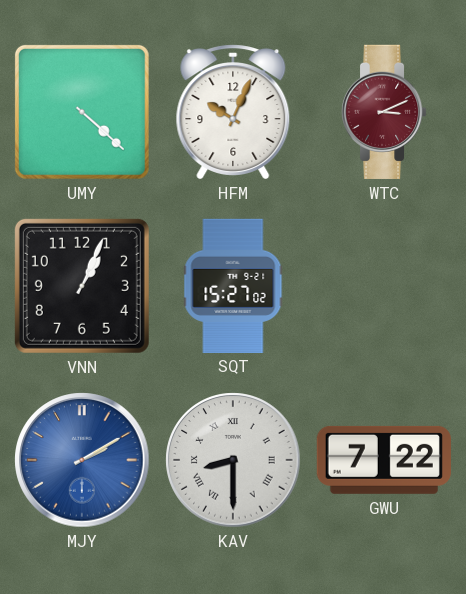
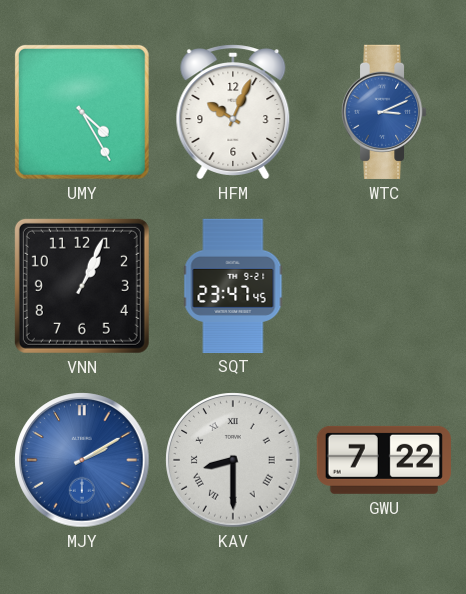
UMY: 4:22 -> 4:25 (82, 112)
WTC dial: burgundy -> blue (384, 112)
SQT: 15:27 -> 23:47 (233, 285)
